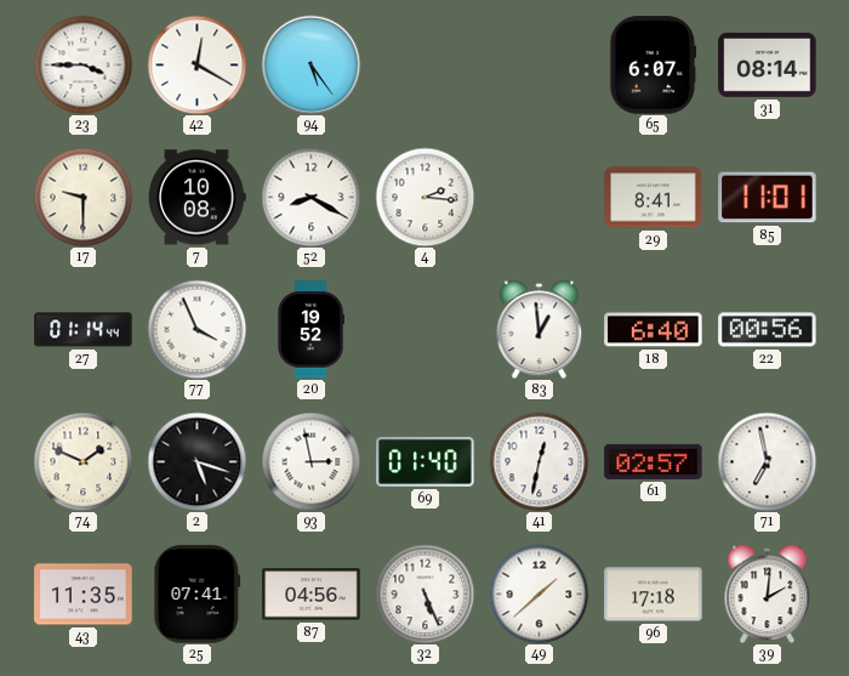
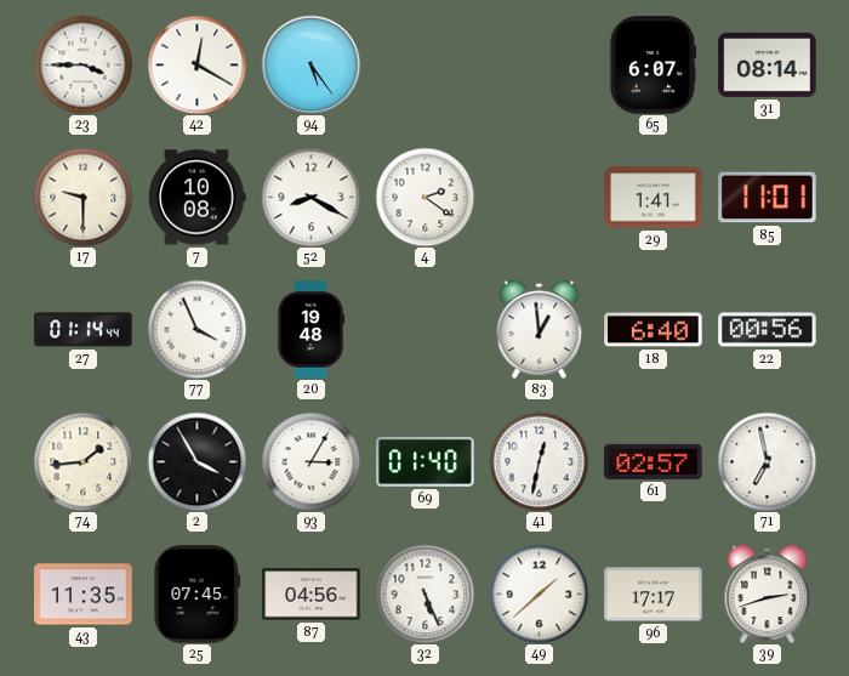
4: 2:16 -> 2:21 (424, 197)
29: 8:41 -> 1:41 (654, 198)
20: 19:52 -> 19:48 (310, 330)
74: 1:49 -> 1:44 (82, 461)
2: 5:18 -> 3:55 (196, 461)
93: 2:58 -> 3:05 (310, 461)
25: 07:41 -> 07:45 (198, 595)
96: 17:18 -> 17:17 (654, 595)
39: 2:01 -> 2:42 (768, 593)
